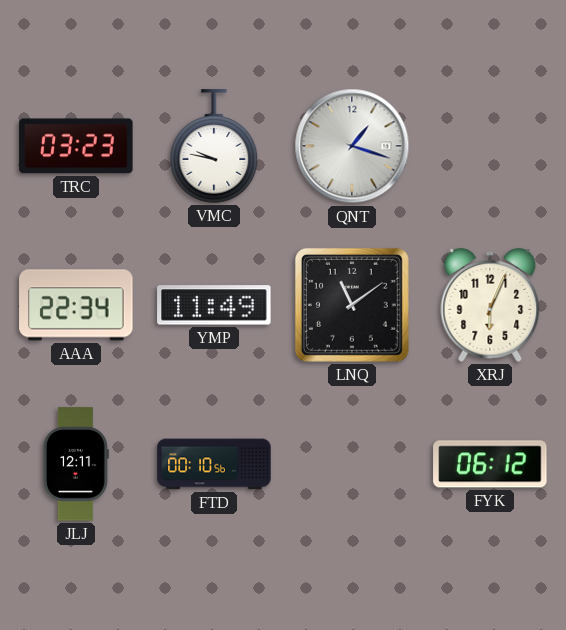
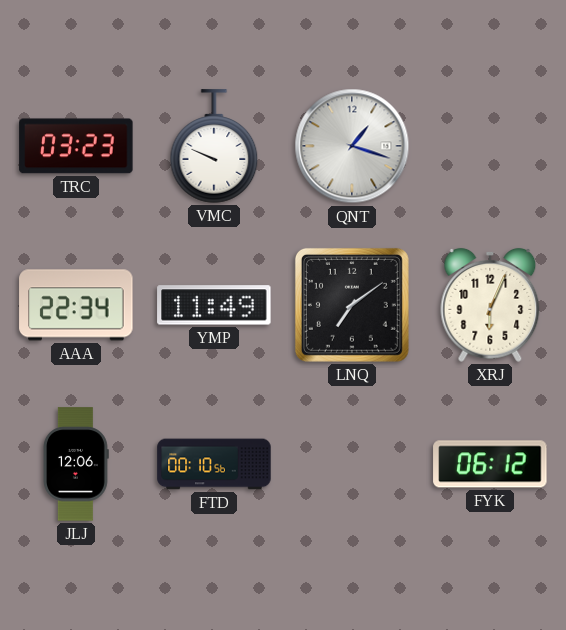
VMC: 9:47 -> 9:49 (214, 146)
LNQ: 11:09 -> 7:09 (352, 305)
JLJ: 12:11 -> 12:06 (76, 464)
